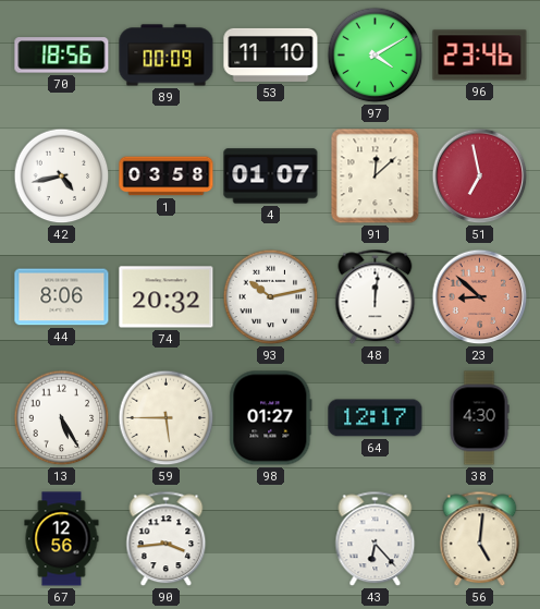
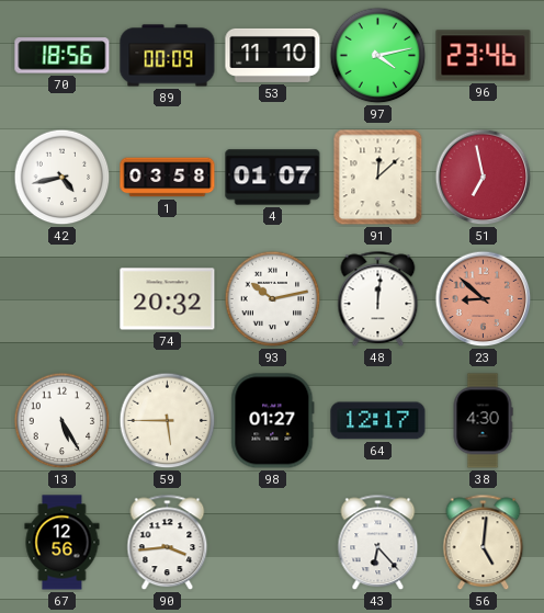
97: 4:10 -> 4:13 (378, 56)
44: 8:06 -> none (62, 297)
